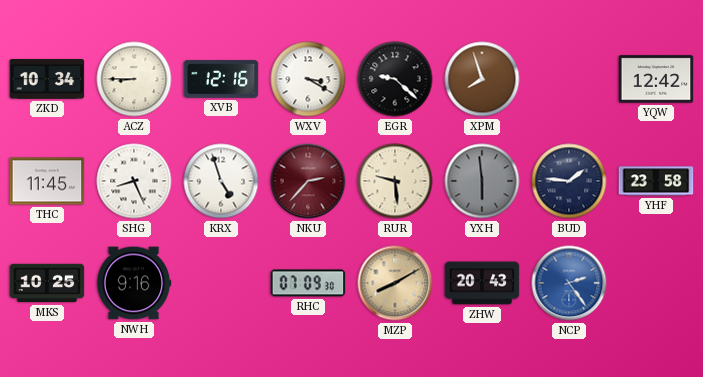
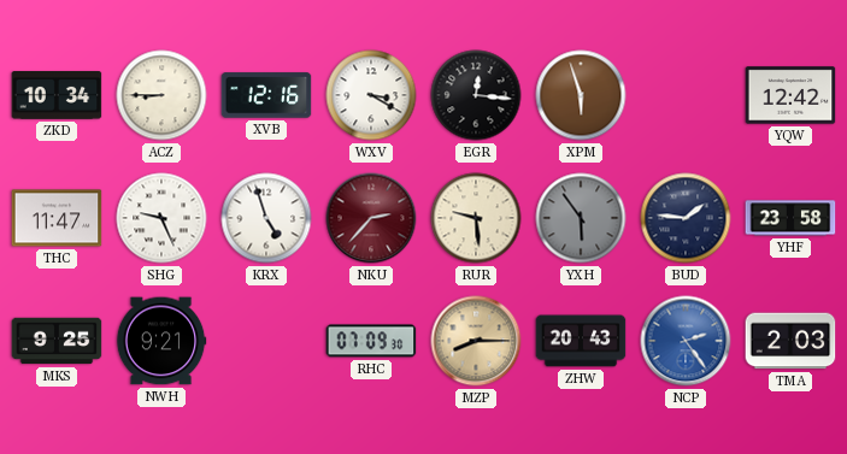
EGR: 9:22 -> 12:16 (476, 95)
XPM: 7:57 -> 5:57 (581, 95)
THC: 11:45 -> 11:47 (57, 218)
SHG: 8:26 -> 9:26 (161, 218)
YXH: 5:59 -> 5:54 (581, 218)
MKS: 10:25 -> 9:25 (57, 341)
NWH: 9:16 -> 9:21 (161, 341)
MZP: 8:10 -> 8:15 (476, 341)
TMA: none -> 2:03 (790, 341)
